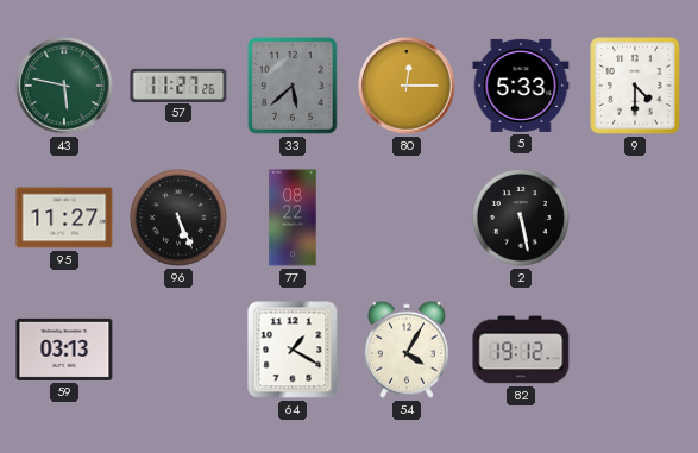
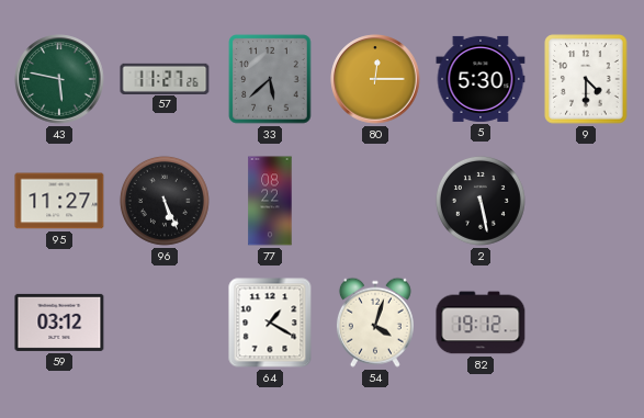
5: 5:33 -> 5:30 (481, 79)
59: 03:13 -> 03:12 (59, 323)
54: 4:05 -> 4:03 (375, 323)
